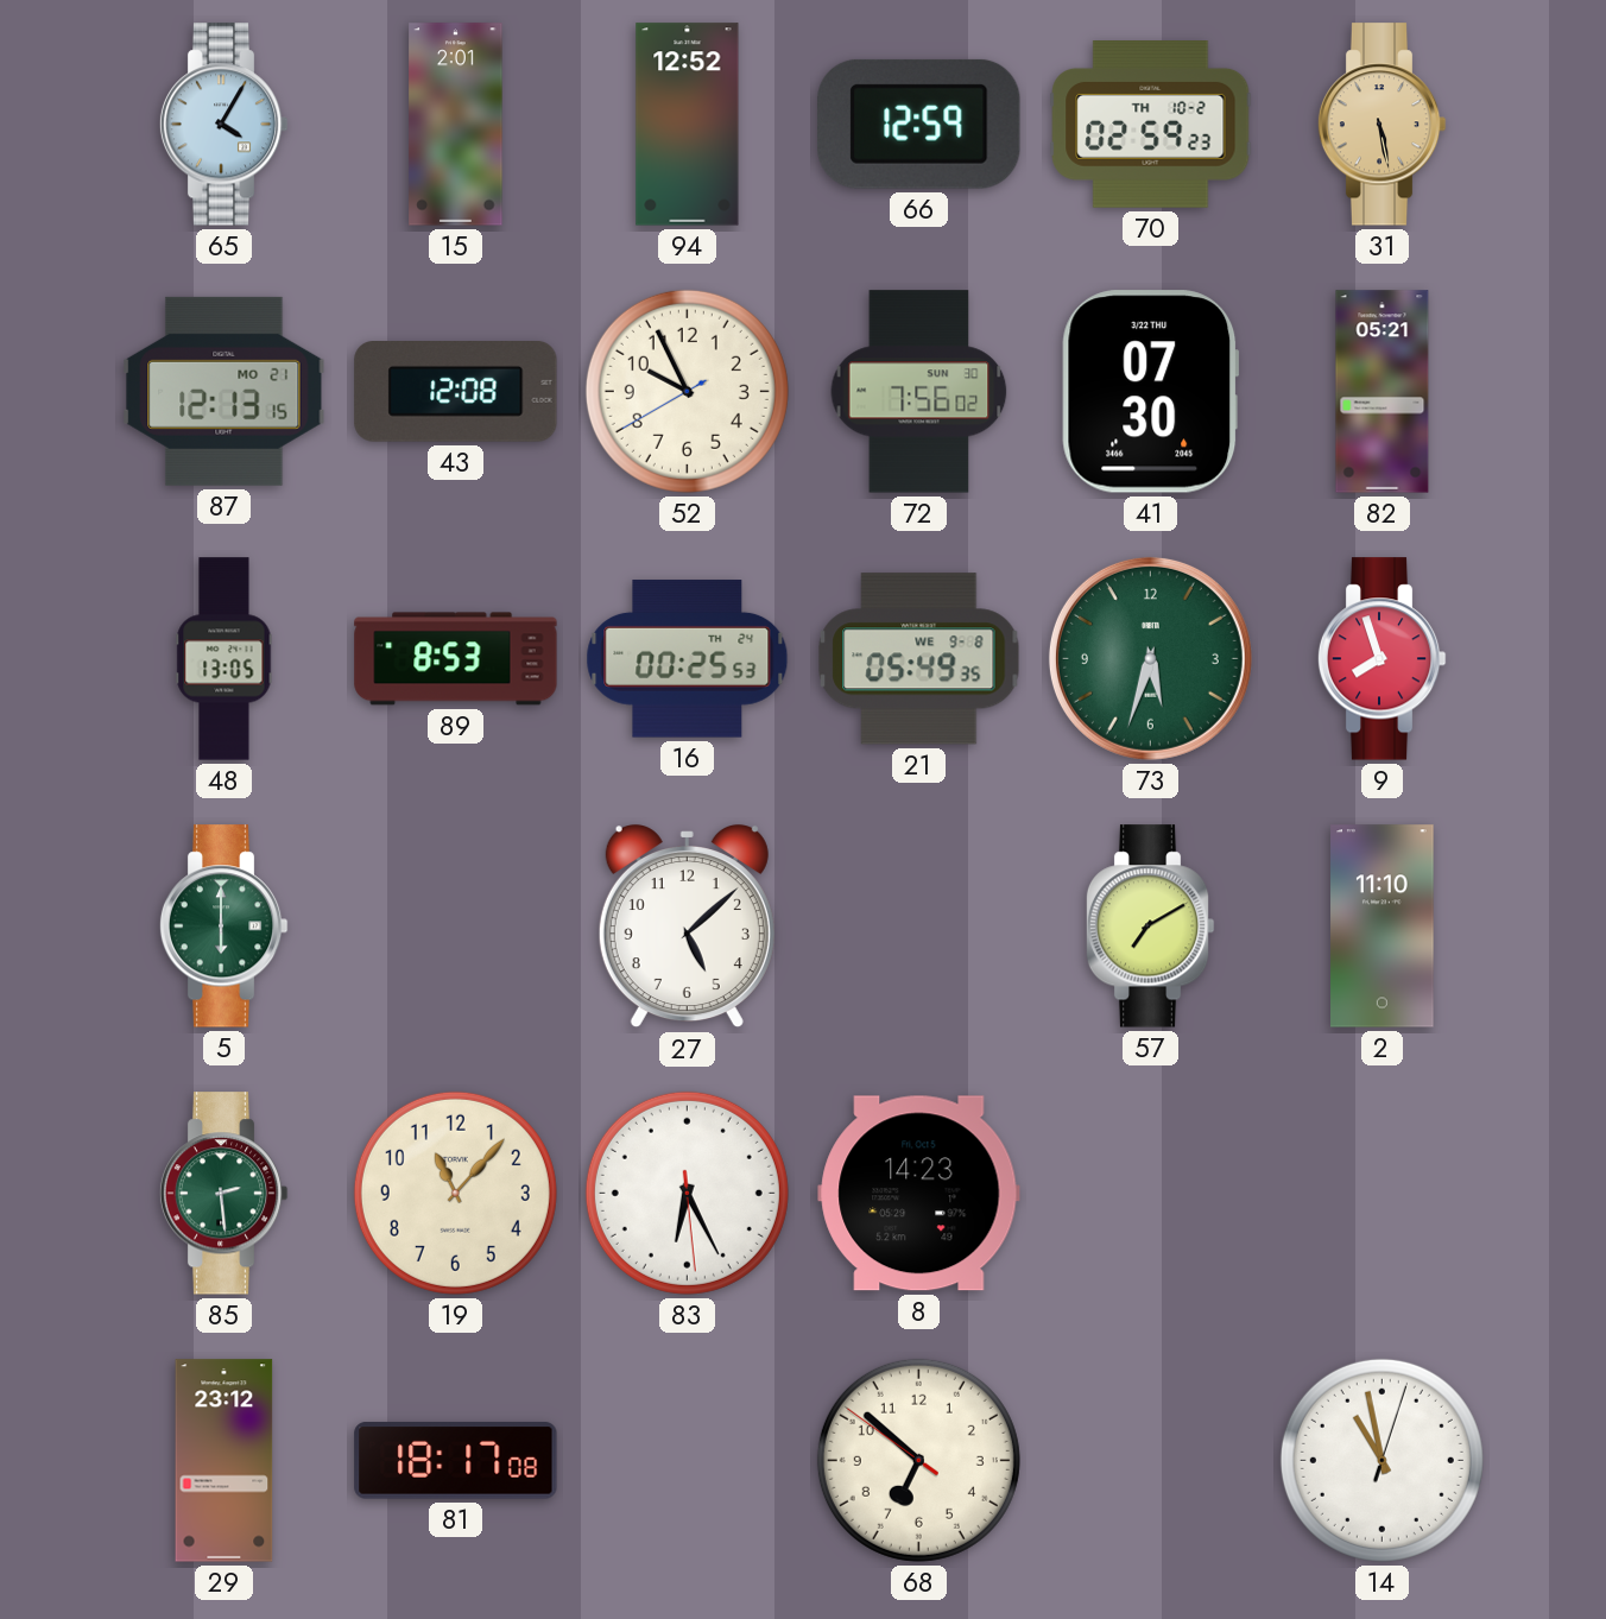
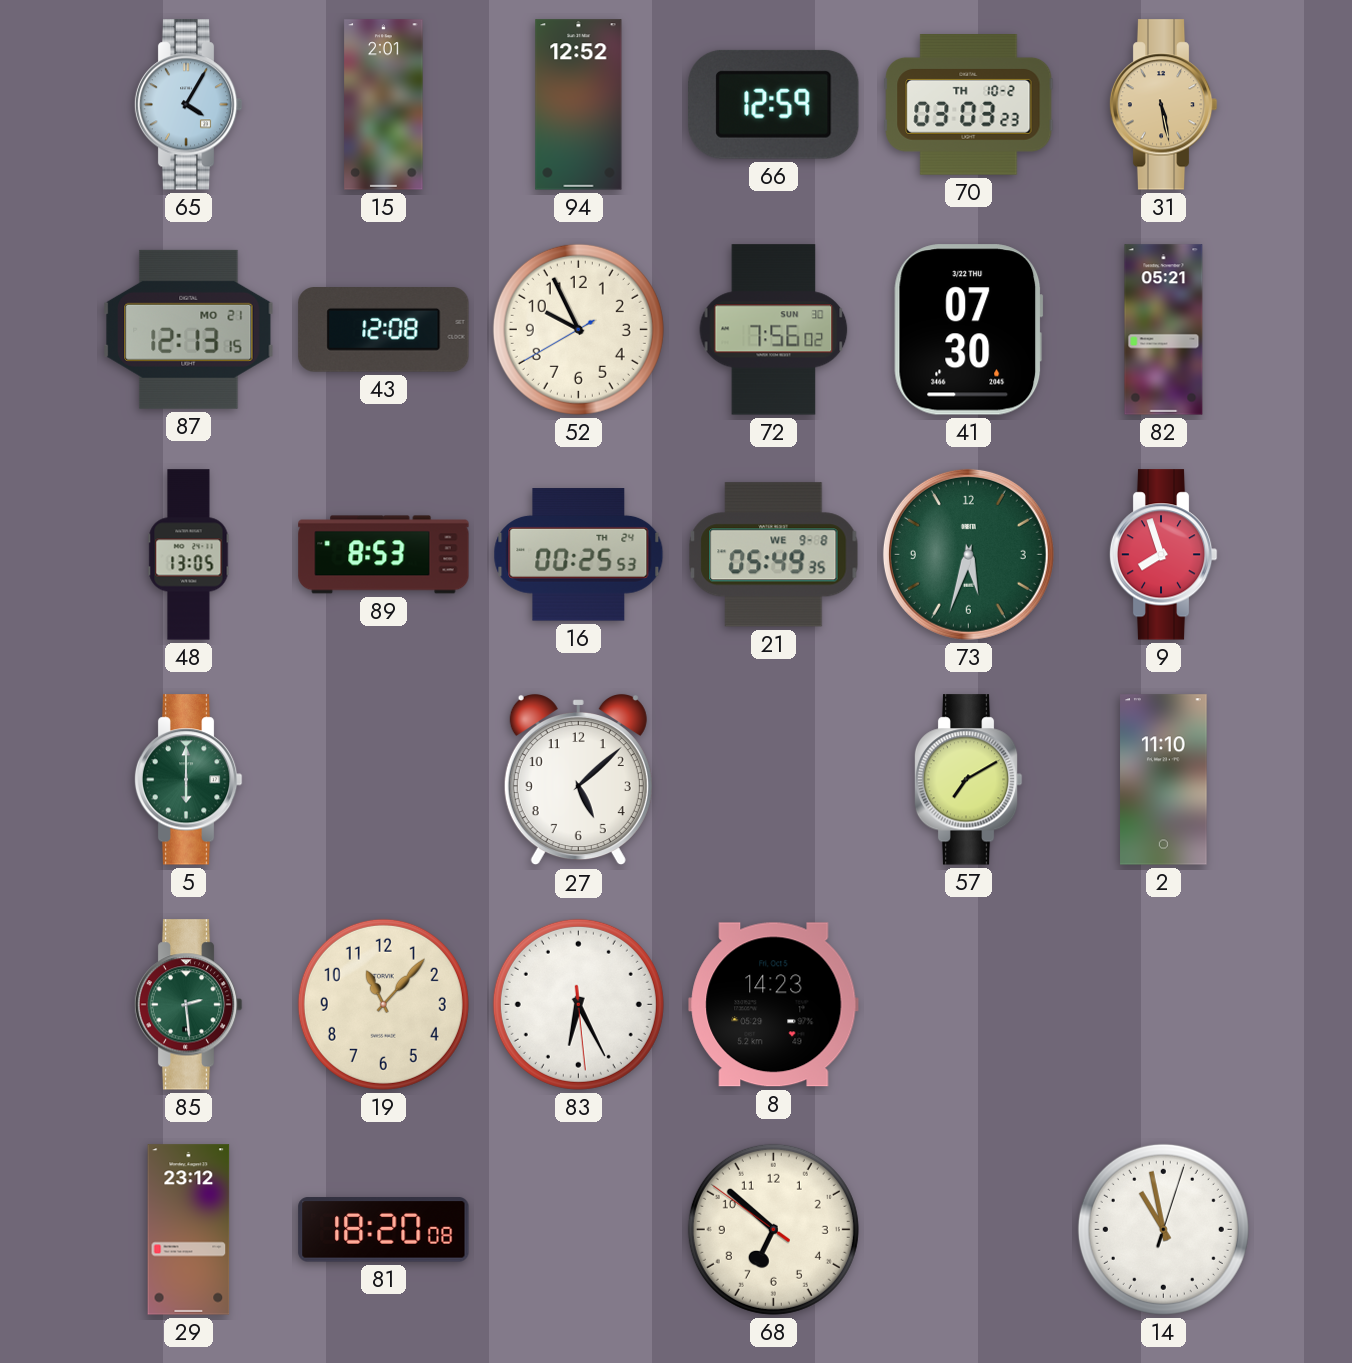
70: 02:59 -> 03:03 (969, 105)
81: 18:17 -> 18:20 (384, 1230)
